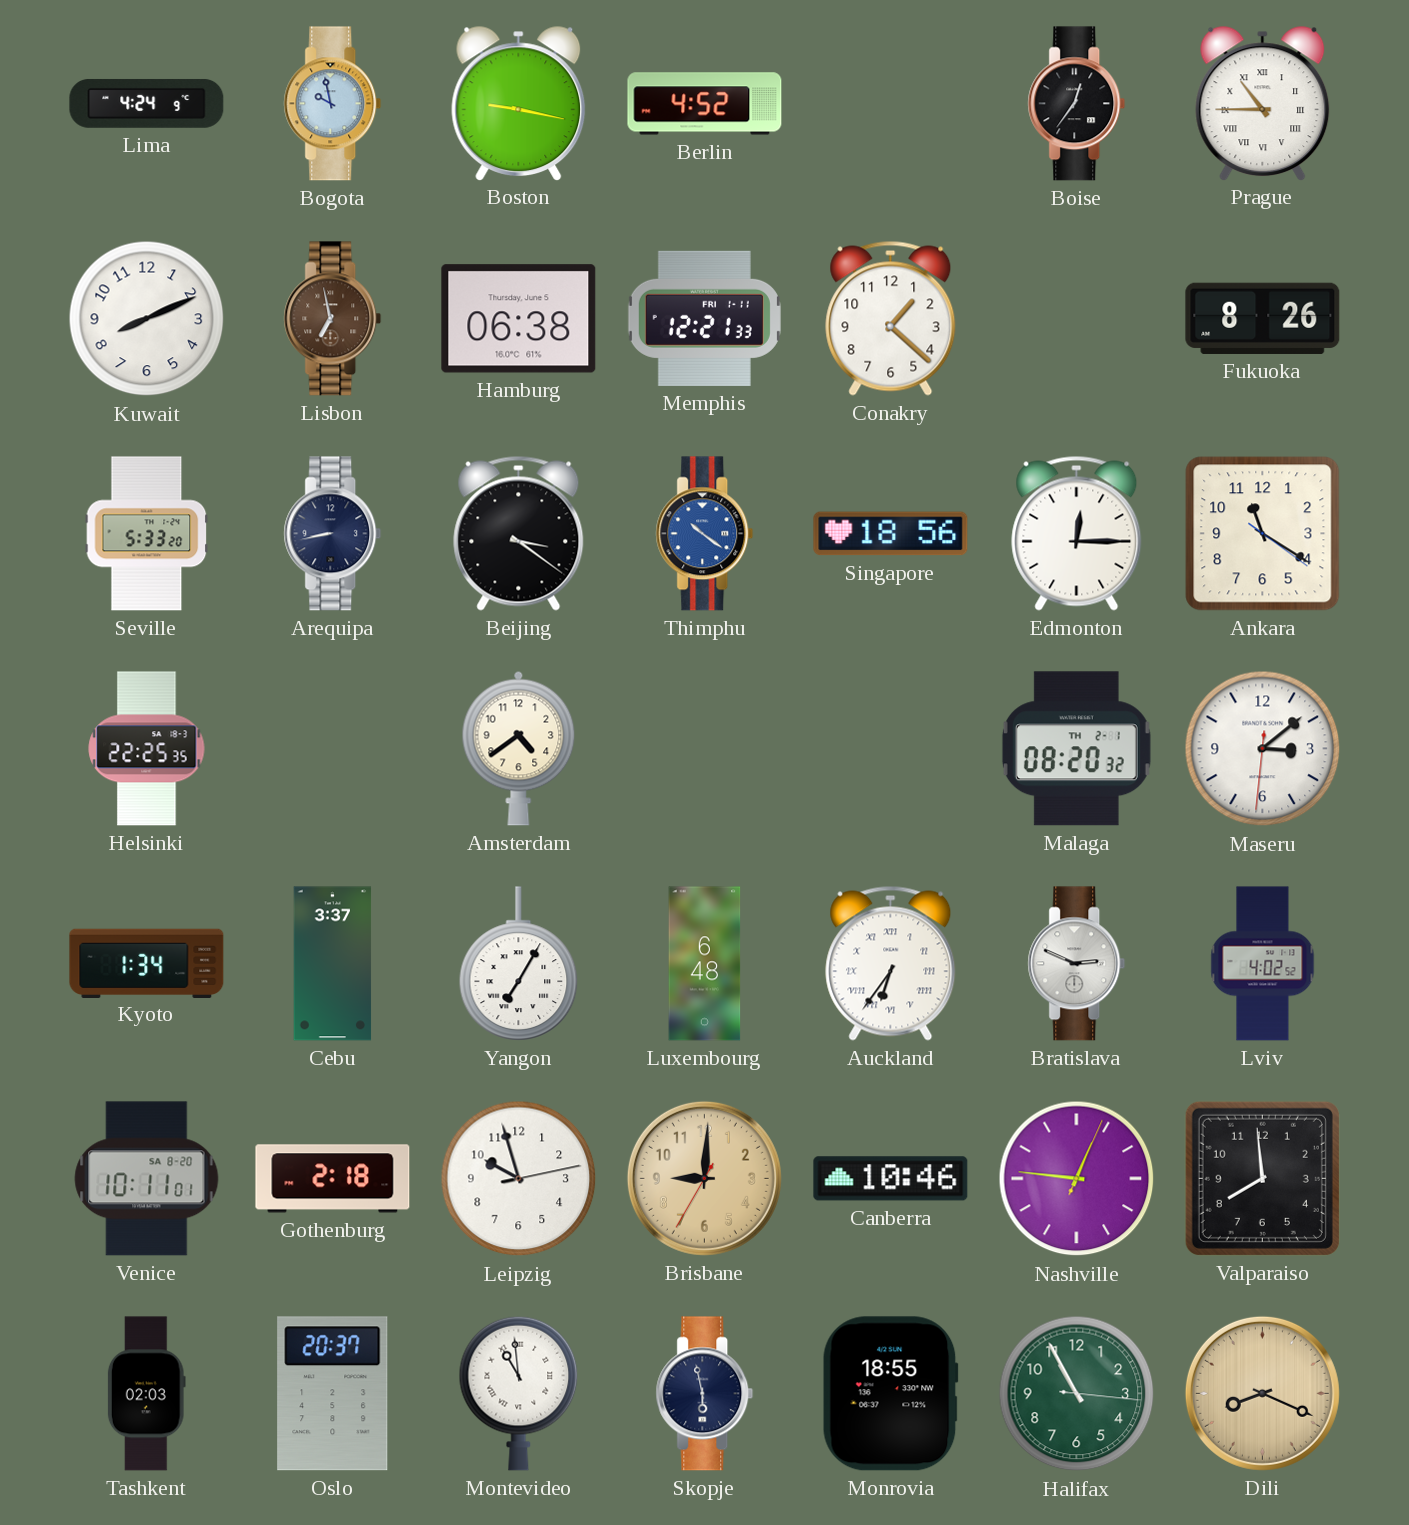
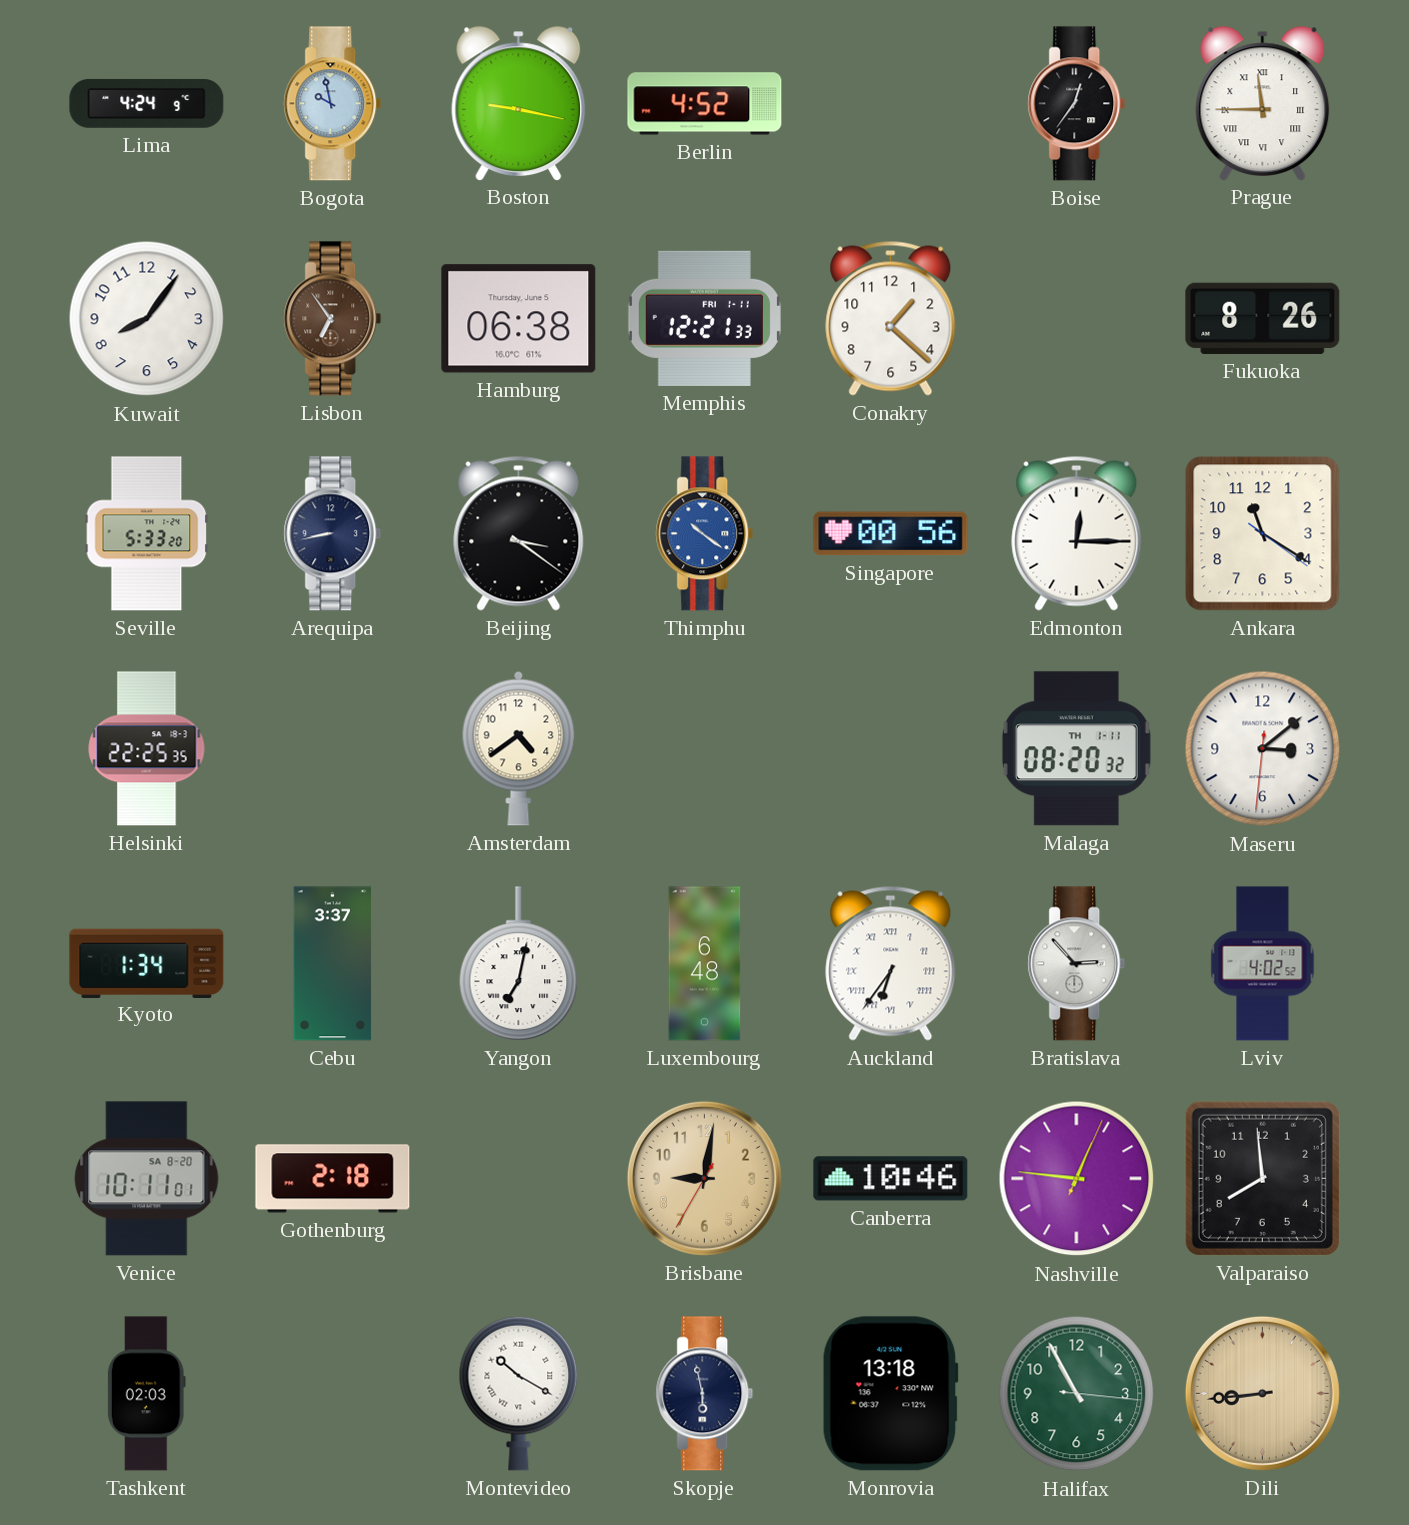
Prague: 10:45 -> 11:45 (1263, 103)
Kuwait: 8:11 -> 8:06 (147, 319)
Lisbon: 6:58 -> 6:54 (333, 319)
Singapore: 18:56 -> 00:56 (891, 534)
Malaga date: TH 2-1 -> TH 1-11 (1076, 749)
Yangon: 7:05 -> 7:02 (519, 964)
Bratislava: 2:49 -> 2:53 (1077, 964)
Leipzig: 9:57 -> none (519, 1179)
Brisbane: 9:00 -> 9:01 (704, 1178)
Oslo: 20:37 -> none (333, 1394)
Montevideo: 10:59 -> 10:20 (519, 1393)
Monrovia: 18:55 -> 13:18 (890, 1394)
Dili: 8:19 -> 8:44 (1262, 1393)
